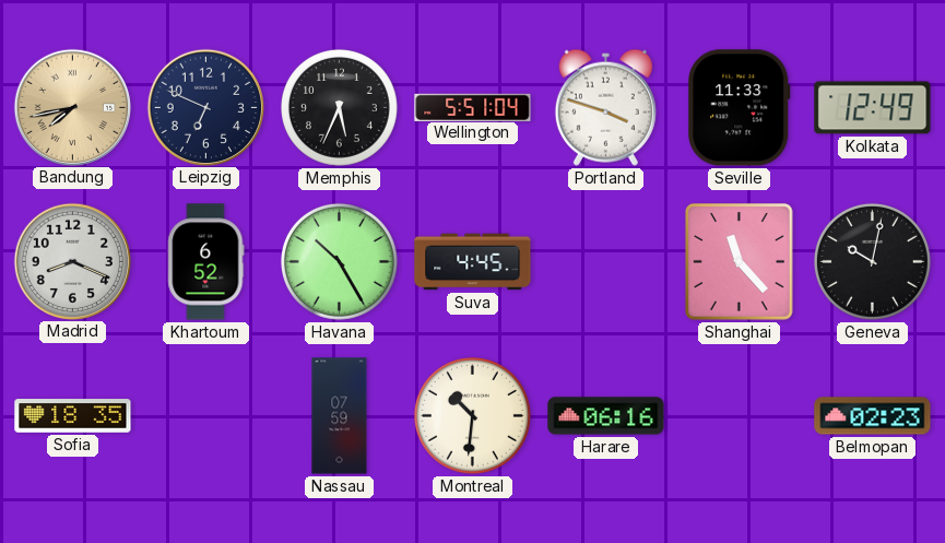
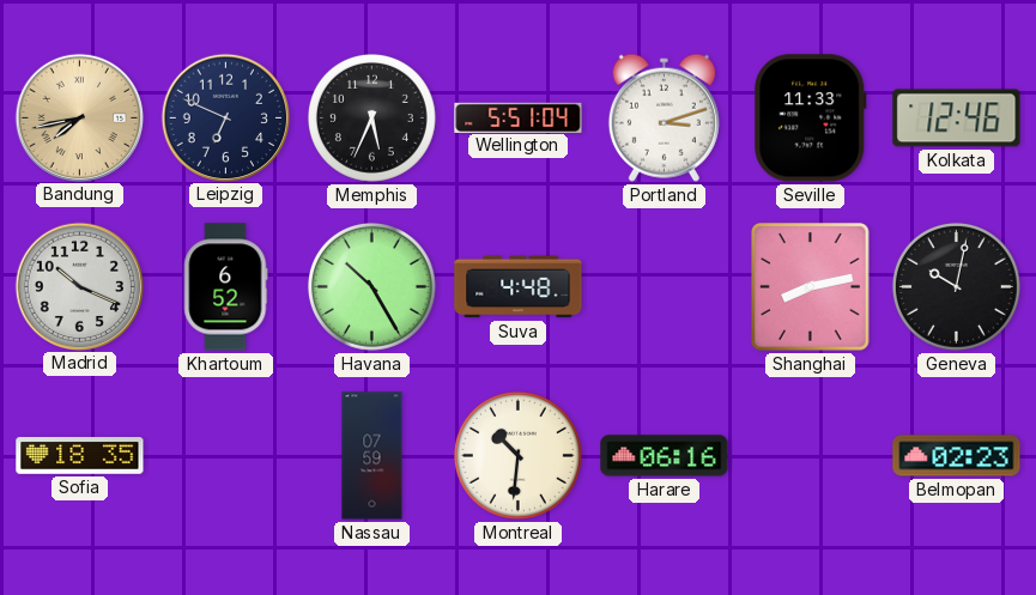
Portland: 3:48 -> 3:12 (664, 117)
Kolkata: 12:49 -> 12:46 (957, 119)
Madrid: 8:19 -> 10:19 (79, 286)
Suva: 4:45 -> 4:48 (519, 287)
Shanghai: 11:23 -> 8:13 (811, 287)
